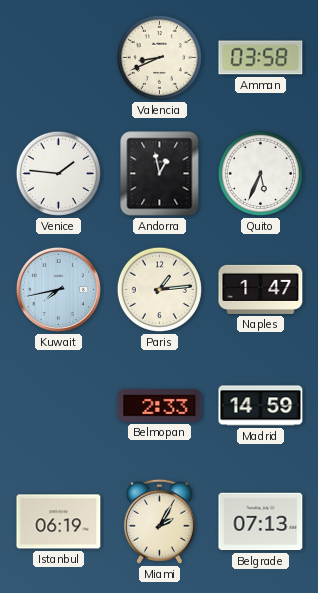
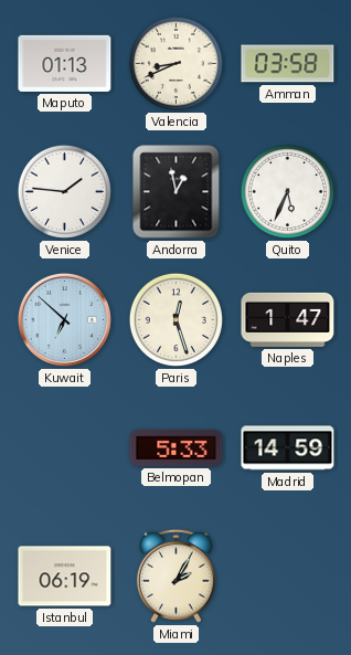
Maputo: none -> 01:13 (65, 63)
Kuwait: 7:43 -> 6:52 (64, 319)
Paris: 1:14 -> 12:27 (175, 319)
Belmopan: 2:33 -> 5:33 (177, 447)
Belgrade: 07:13 -> none (261, 522)
